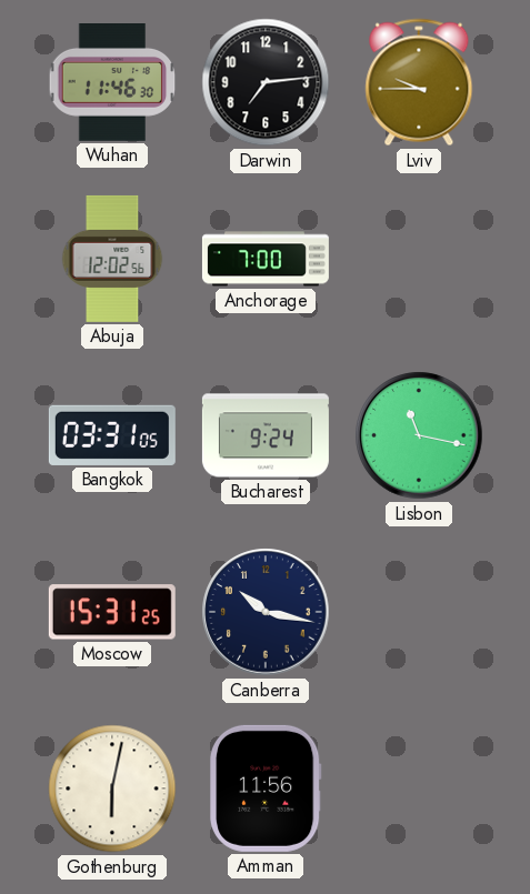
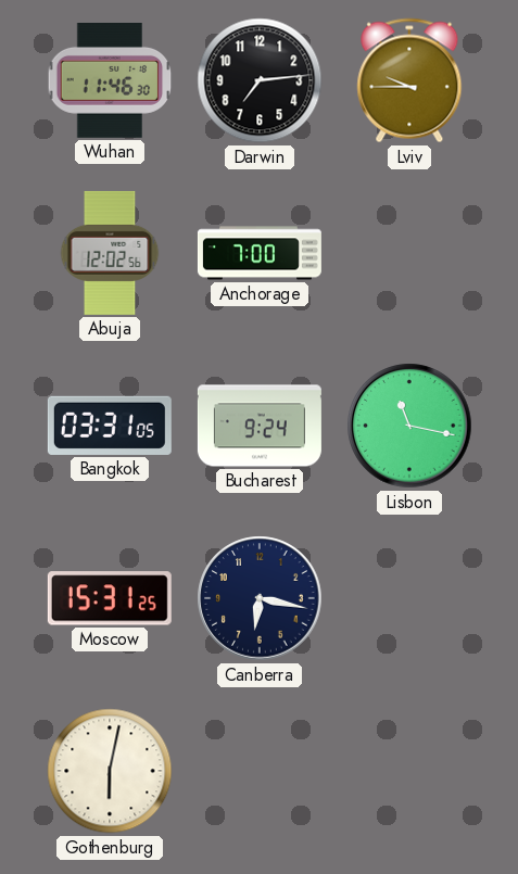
Canberra: 10:17 -> 6:17 (260, 598)
Amman: 11:56 -> none (267, 788)
